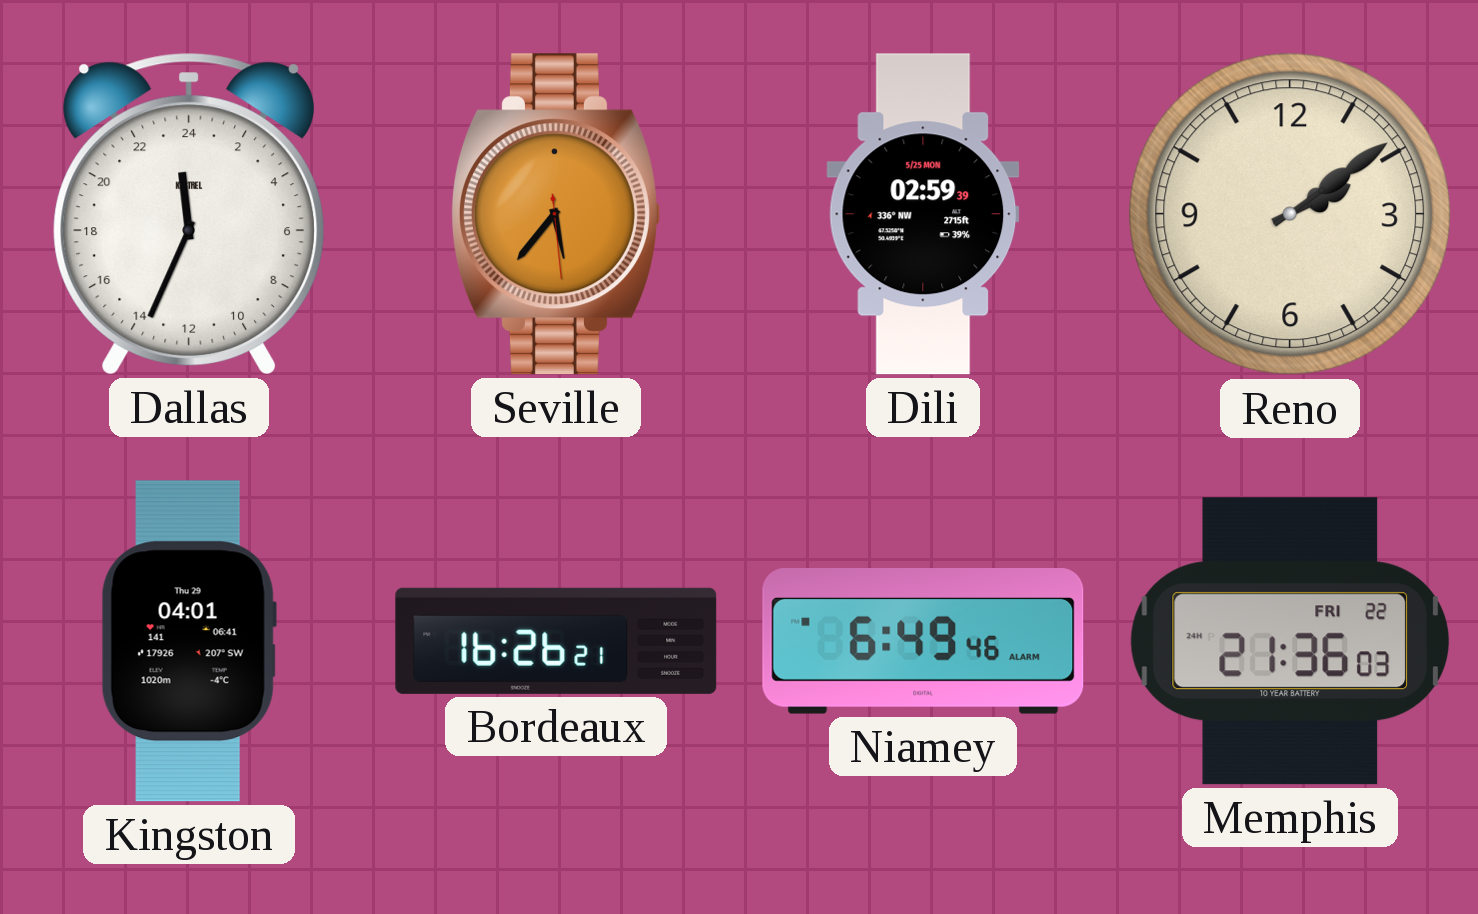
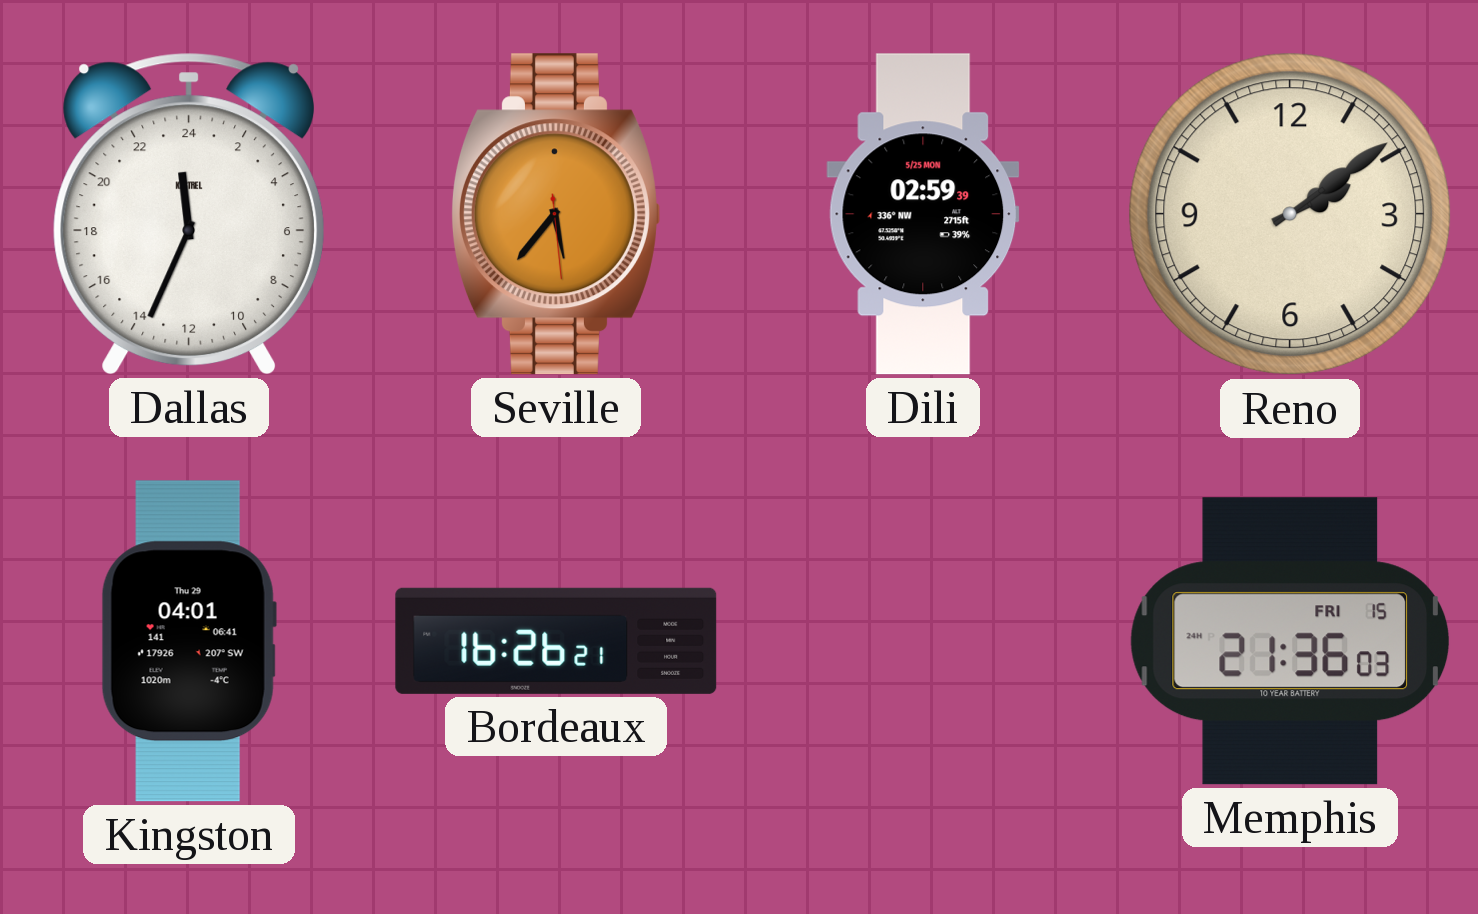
Niamey: 6:49 -> none (923, 642)
Memphis date: FRI 22 -> FRI 15 (1290, 641)
